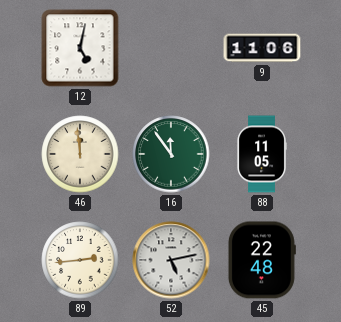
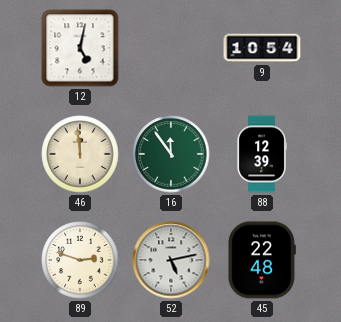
9: 11:06 -> 10:54 (262, 48)
88: 11:05 -> 12:39 (262, 154)
89: 2:44 -> 2:48 (80, 260)
